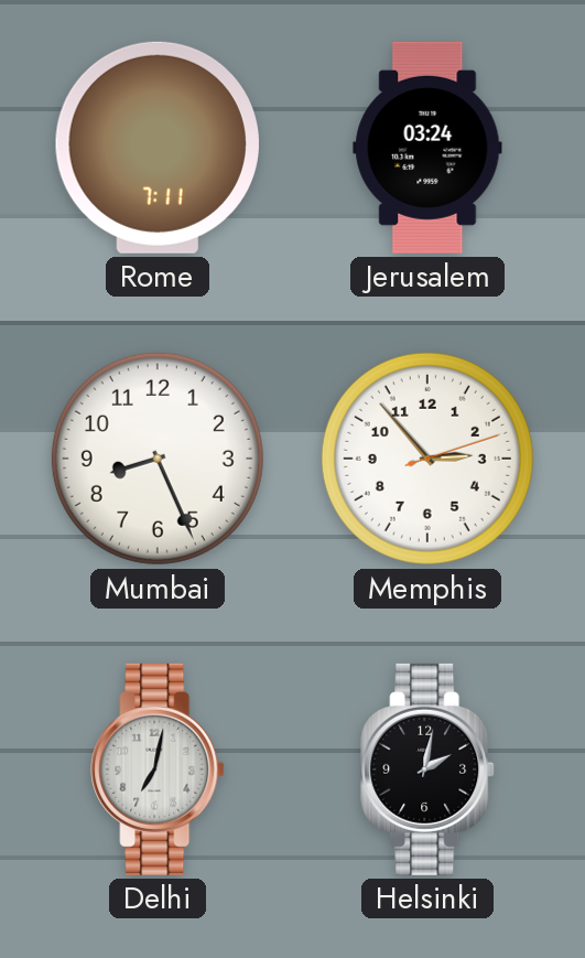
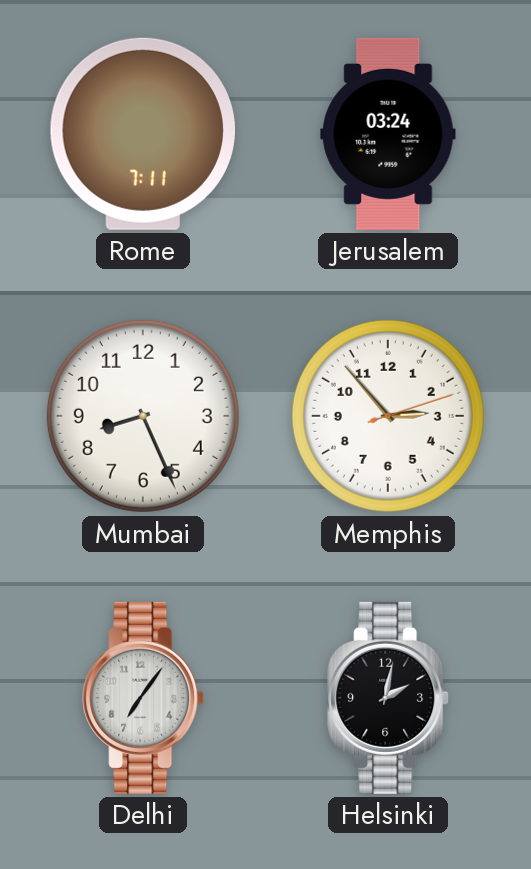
Delhi: 7:02 -> 7:06 (143, 698)
